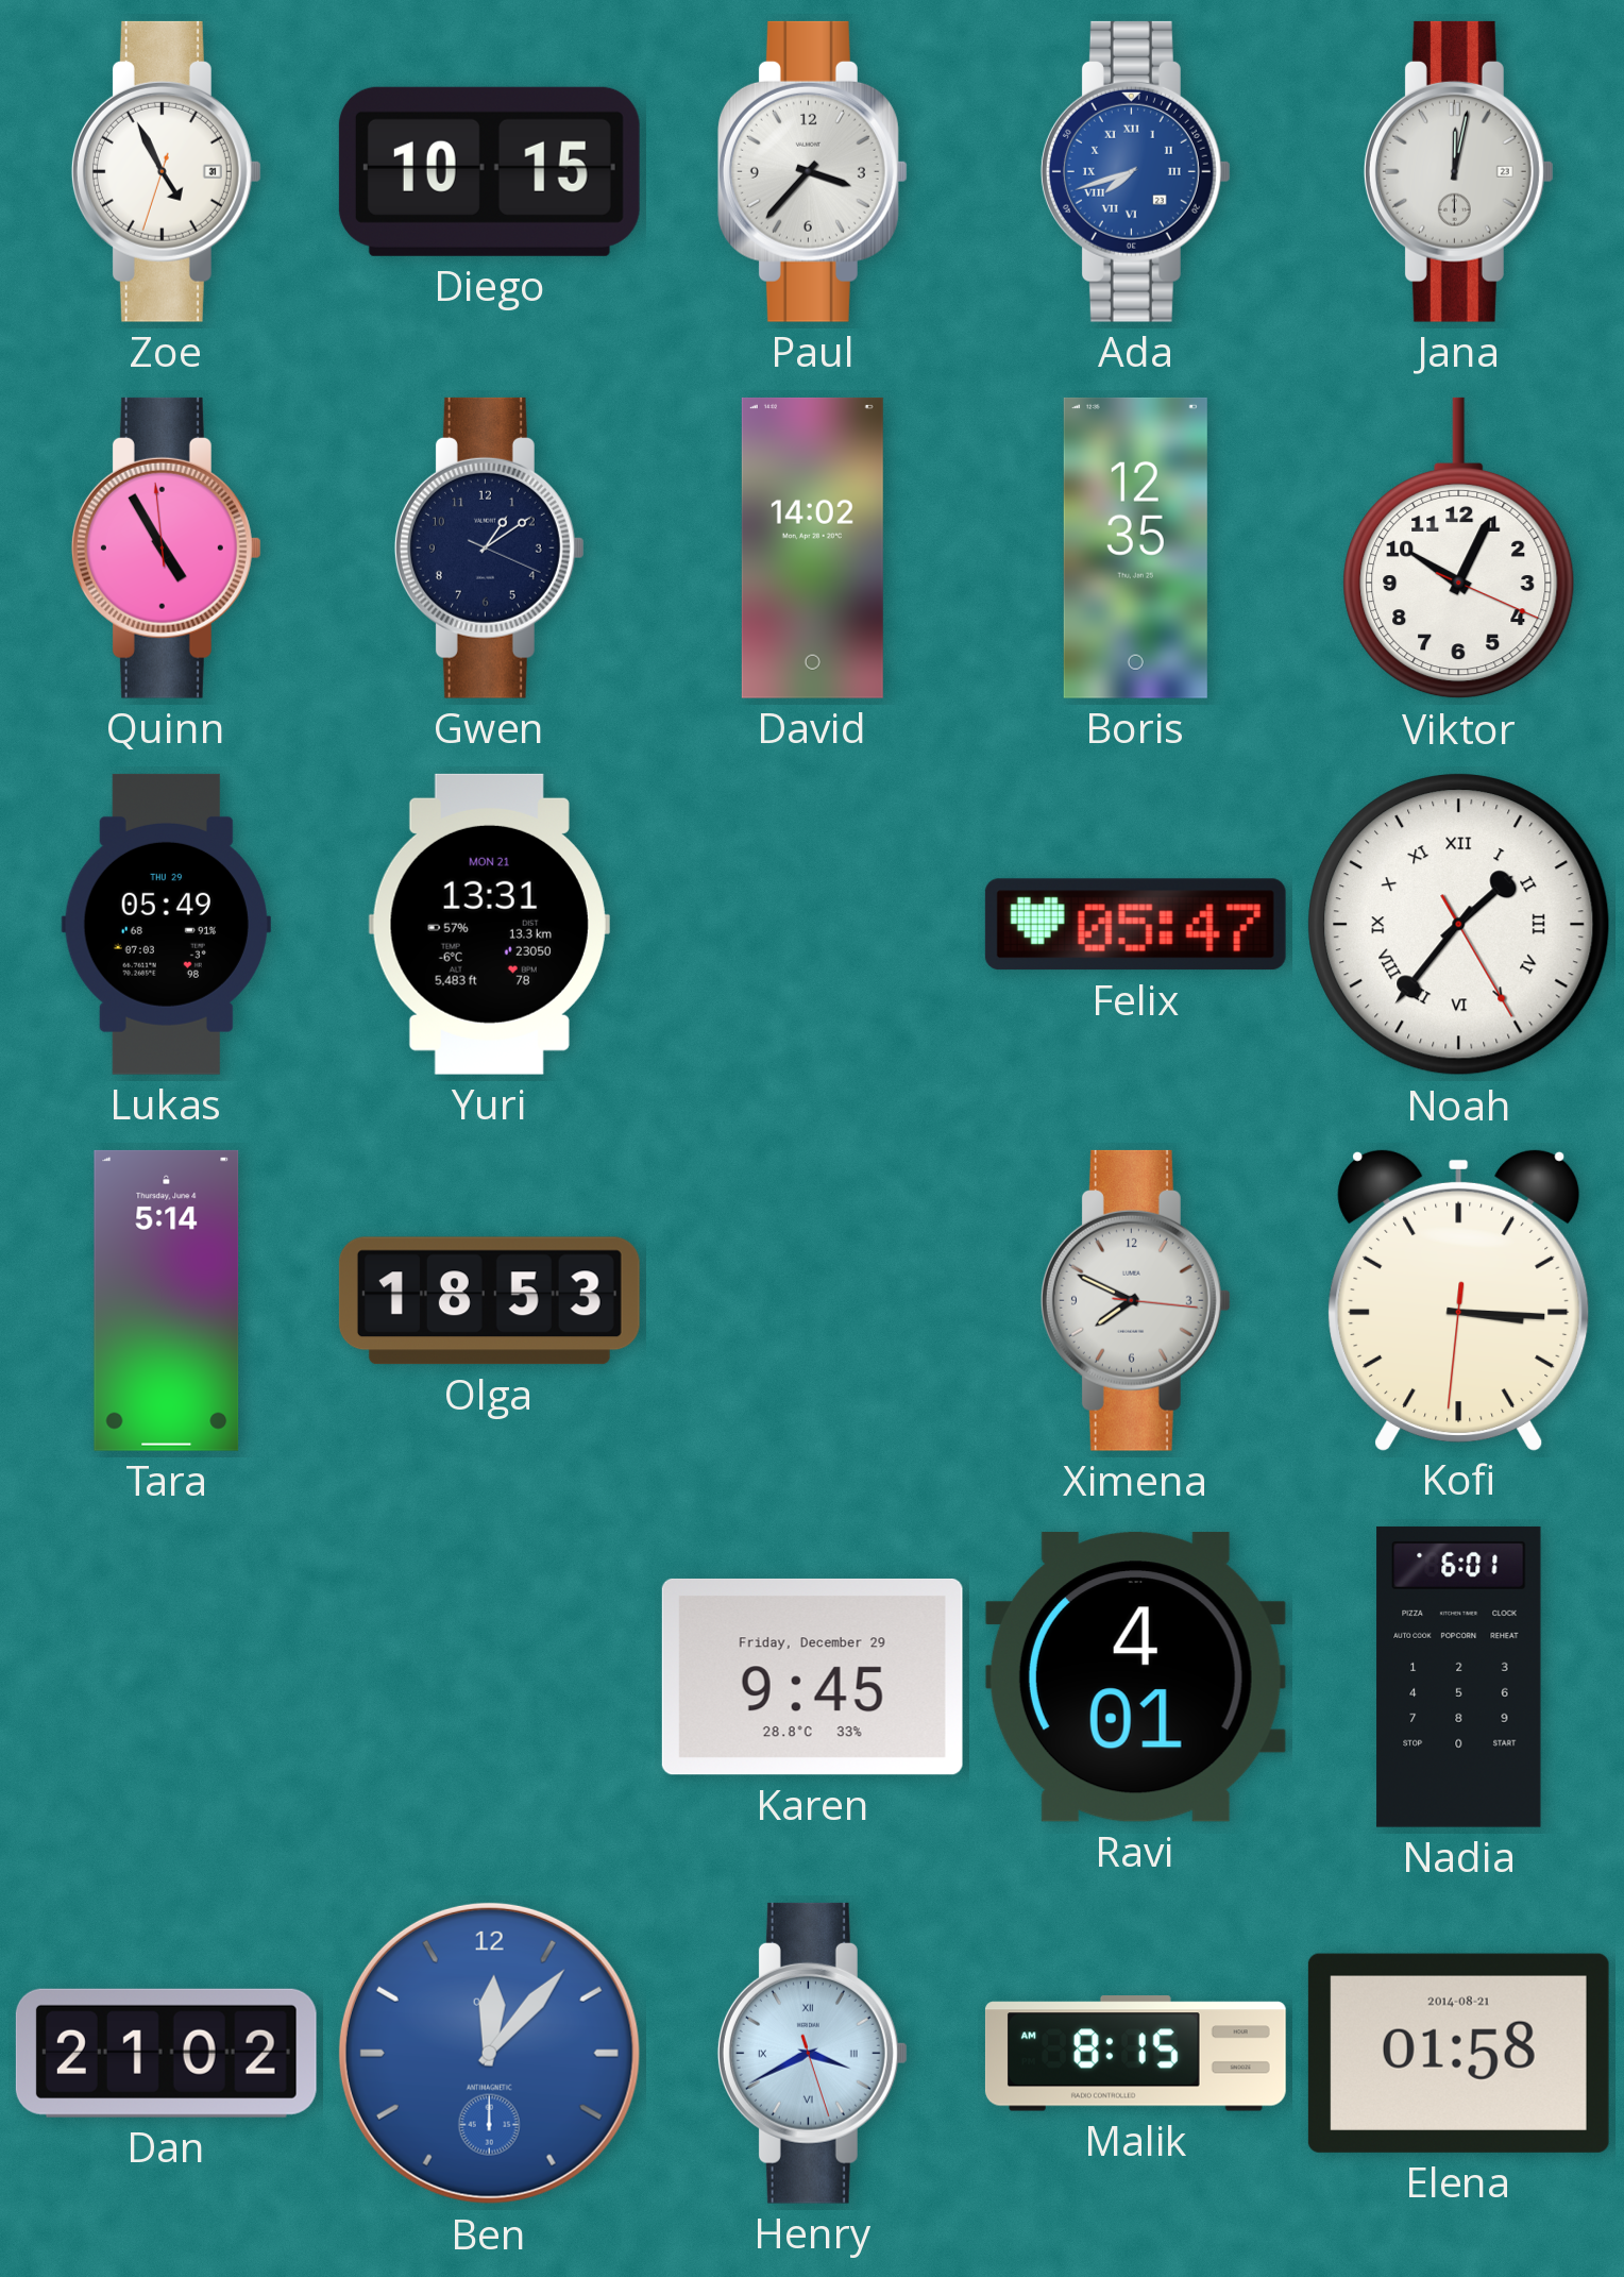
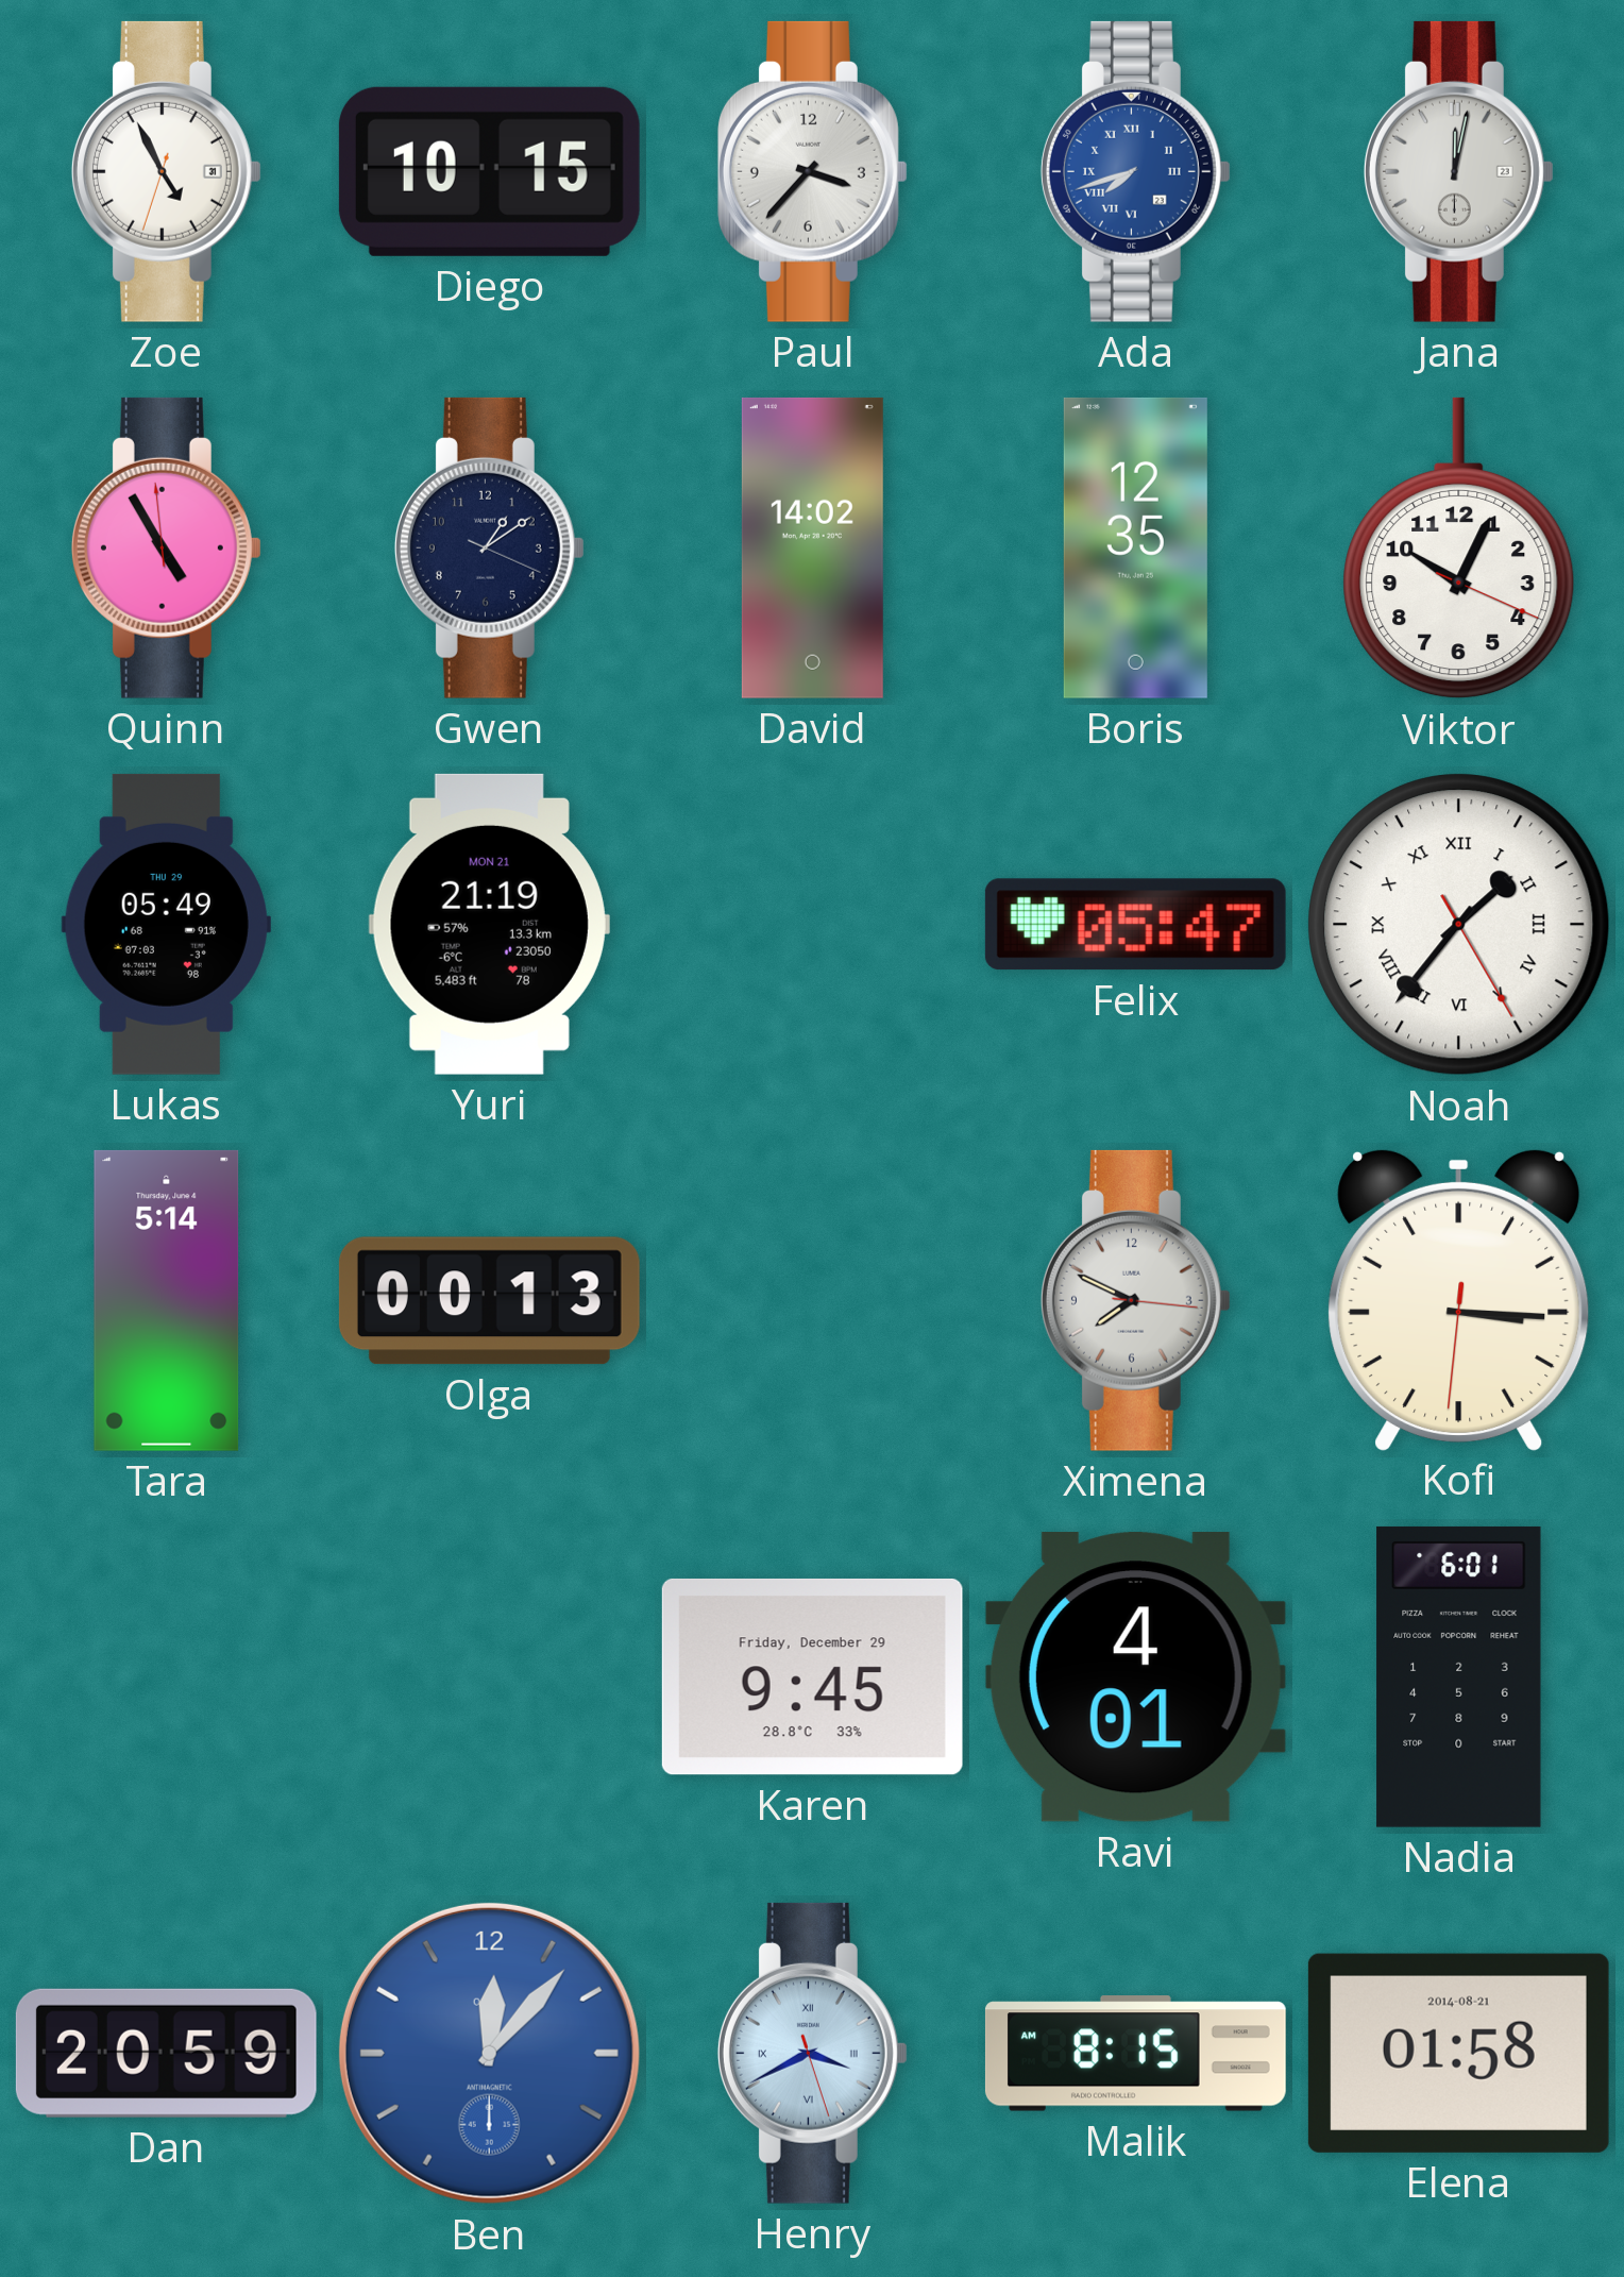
Yuri: 13:31 -> 21:19 (489, 924)
Olga: 18:53 -> 00:13 (489, 1301)
Dan: 21:02 -> 20:59 (166, 2053)
